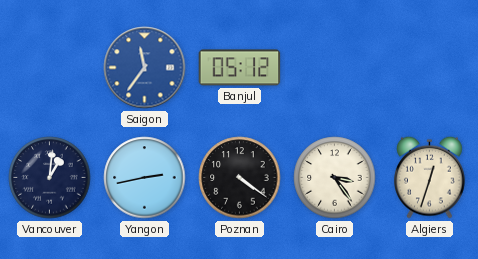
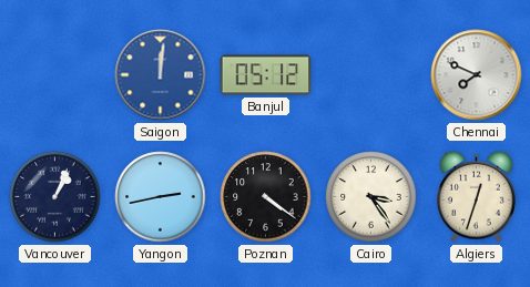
Saigon: 11:36 -> 12:01 (161, 75)
Chennai: none -> 7:49 (477, 75)
Vancouver: 1:01 -> 1:04 (55, 197)
